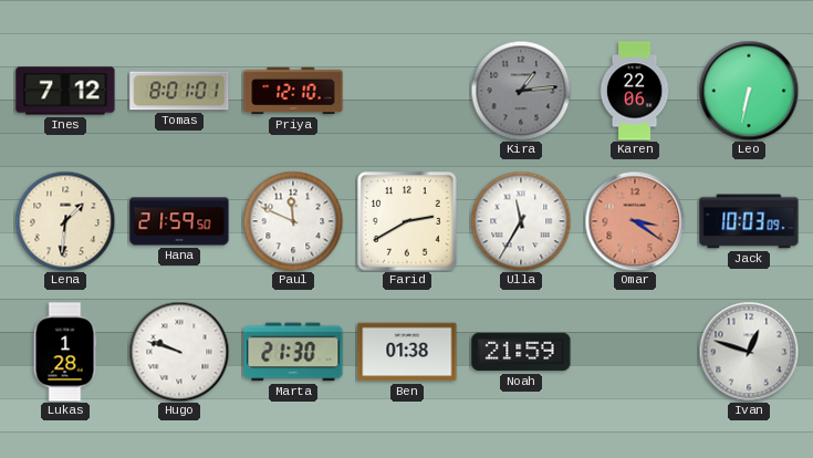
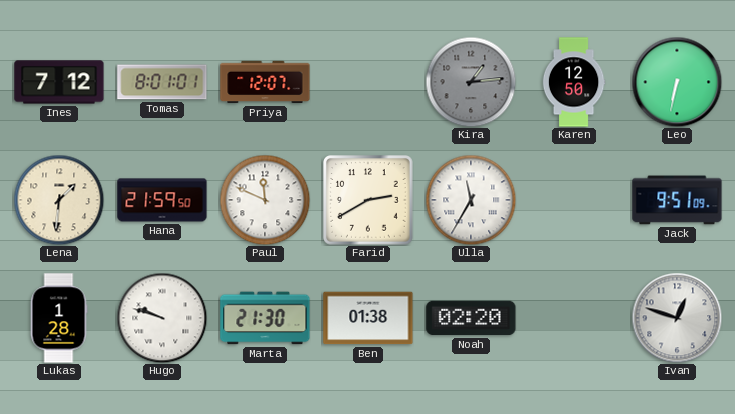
Priya: 12:10 -> 12:07 (265, 82)
Karen: 22:06 -> 12:50 (574, 82)
Omar: 3:21 -> none (635, 221)
Jack: 10:03 -> 9:51 (677, 200)
Noah: 21:59 -> 02:20 (471, 318)
